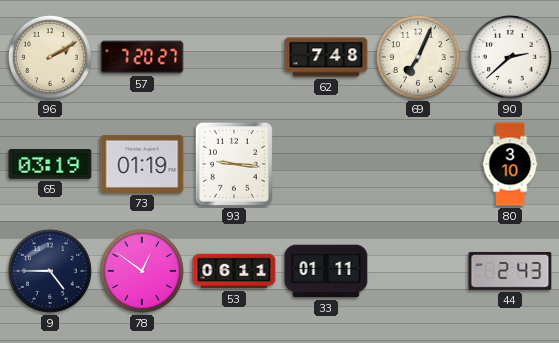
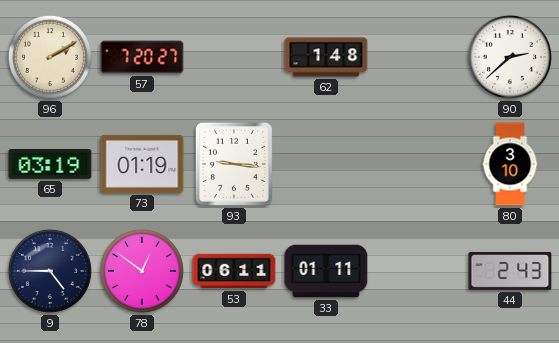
62: 7:48 -> 1:48 (326, 57)
69: 7:04 -> none (418, 57)
